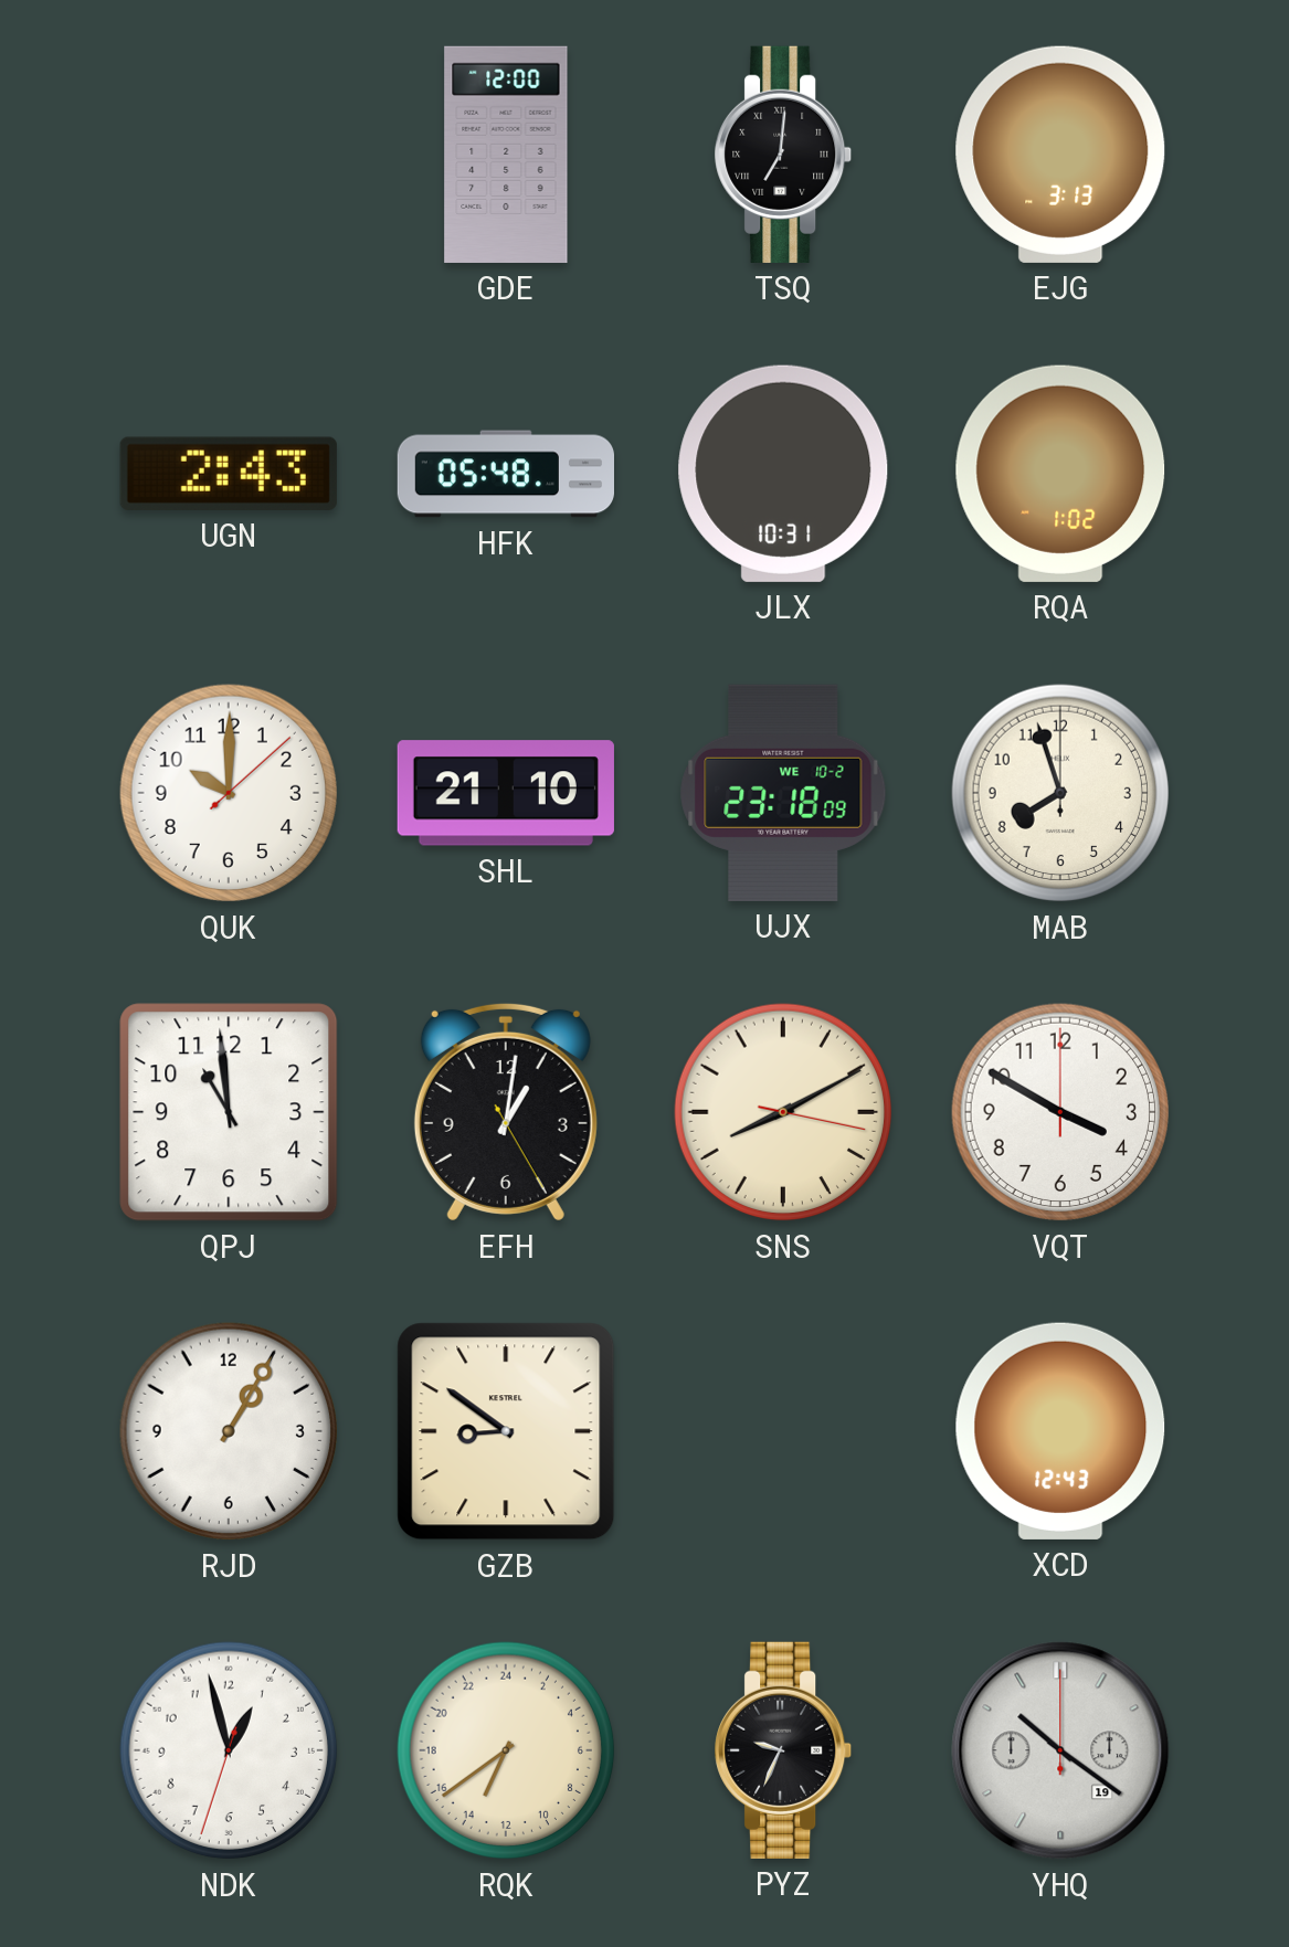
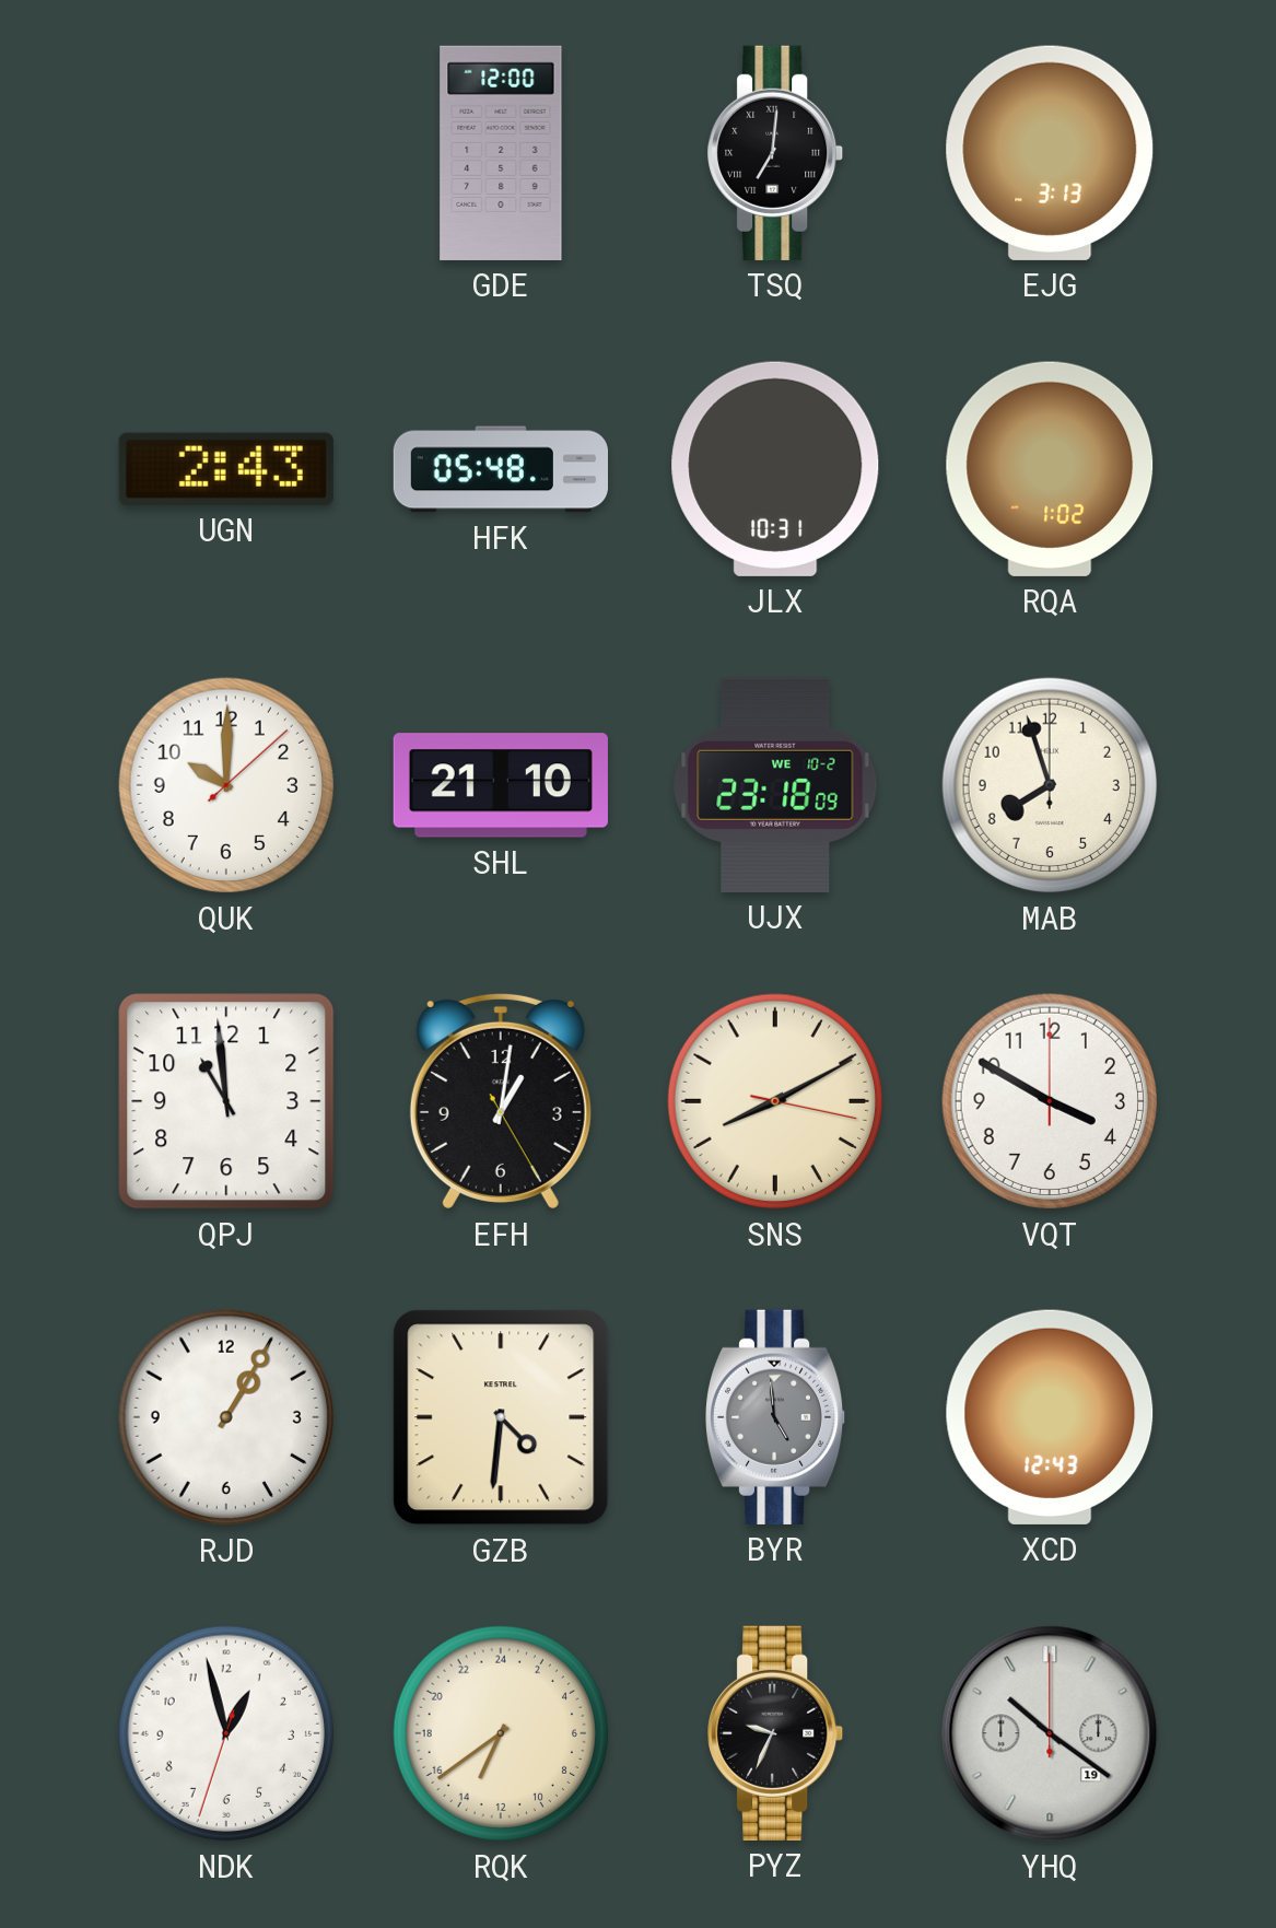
GZB: 8:51 -> 4:31 (501, 1417)
BYR: none -> 4:59 (775, 1417)
